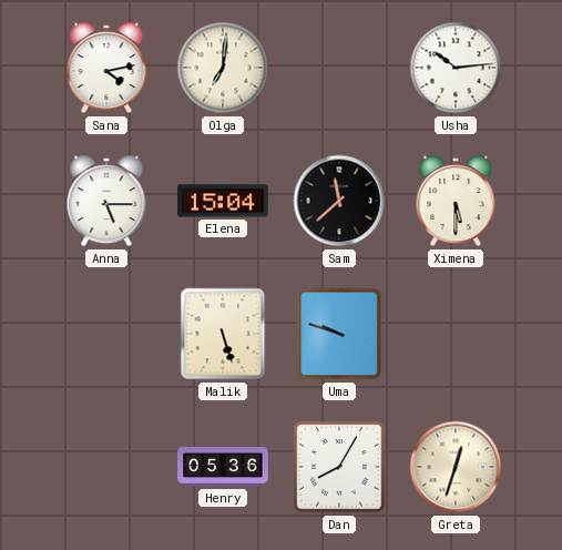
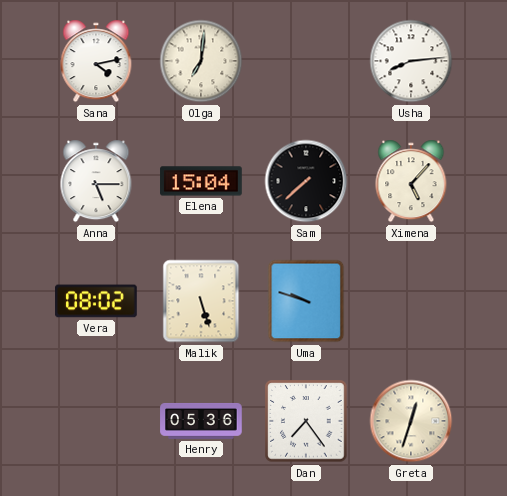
Usha: 10:14 -> 8:14 (411, 61)
Sam: 11:38 -> 7:38 (306, 181)
Ximena: 5:30 -> 5:07 (411, 181)
Vera: none -> 08:02 (96, 301)
Dan: 8:05 -> 7:24 (306, 421)
